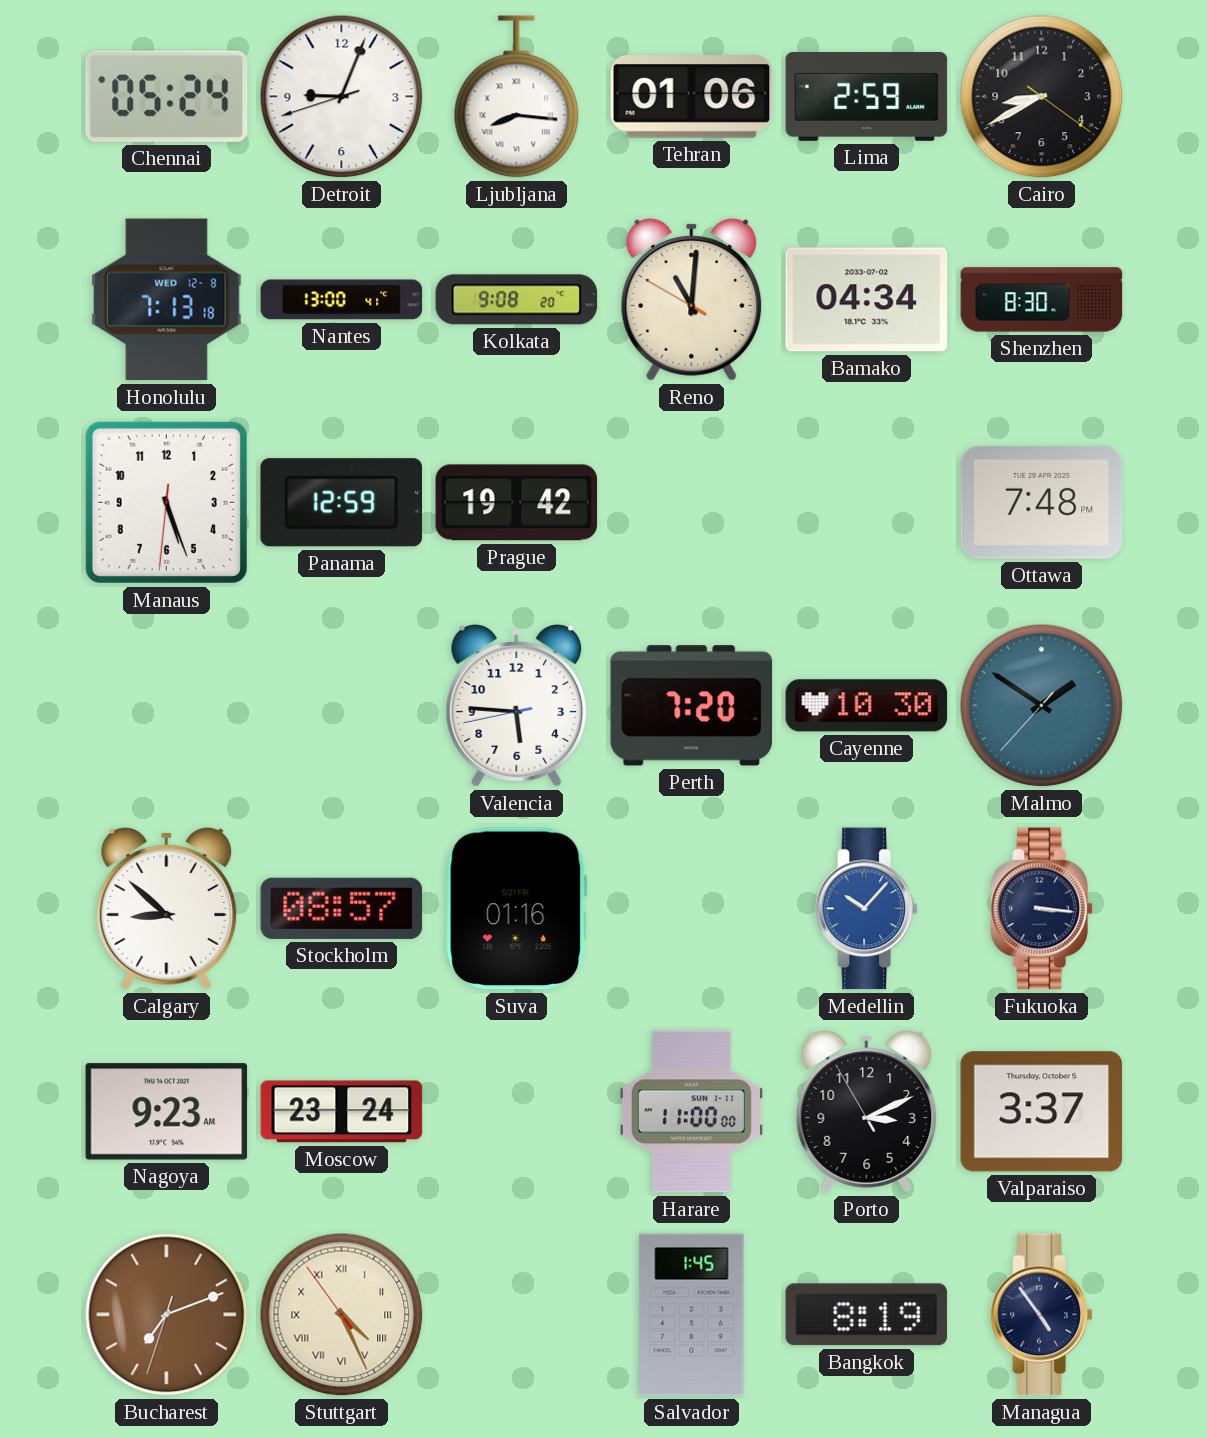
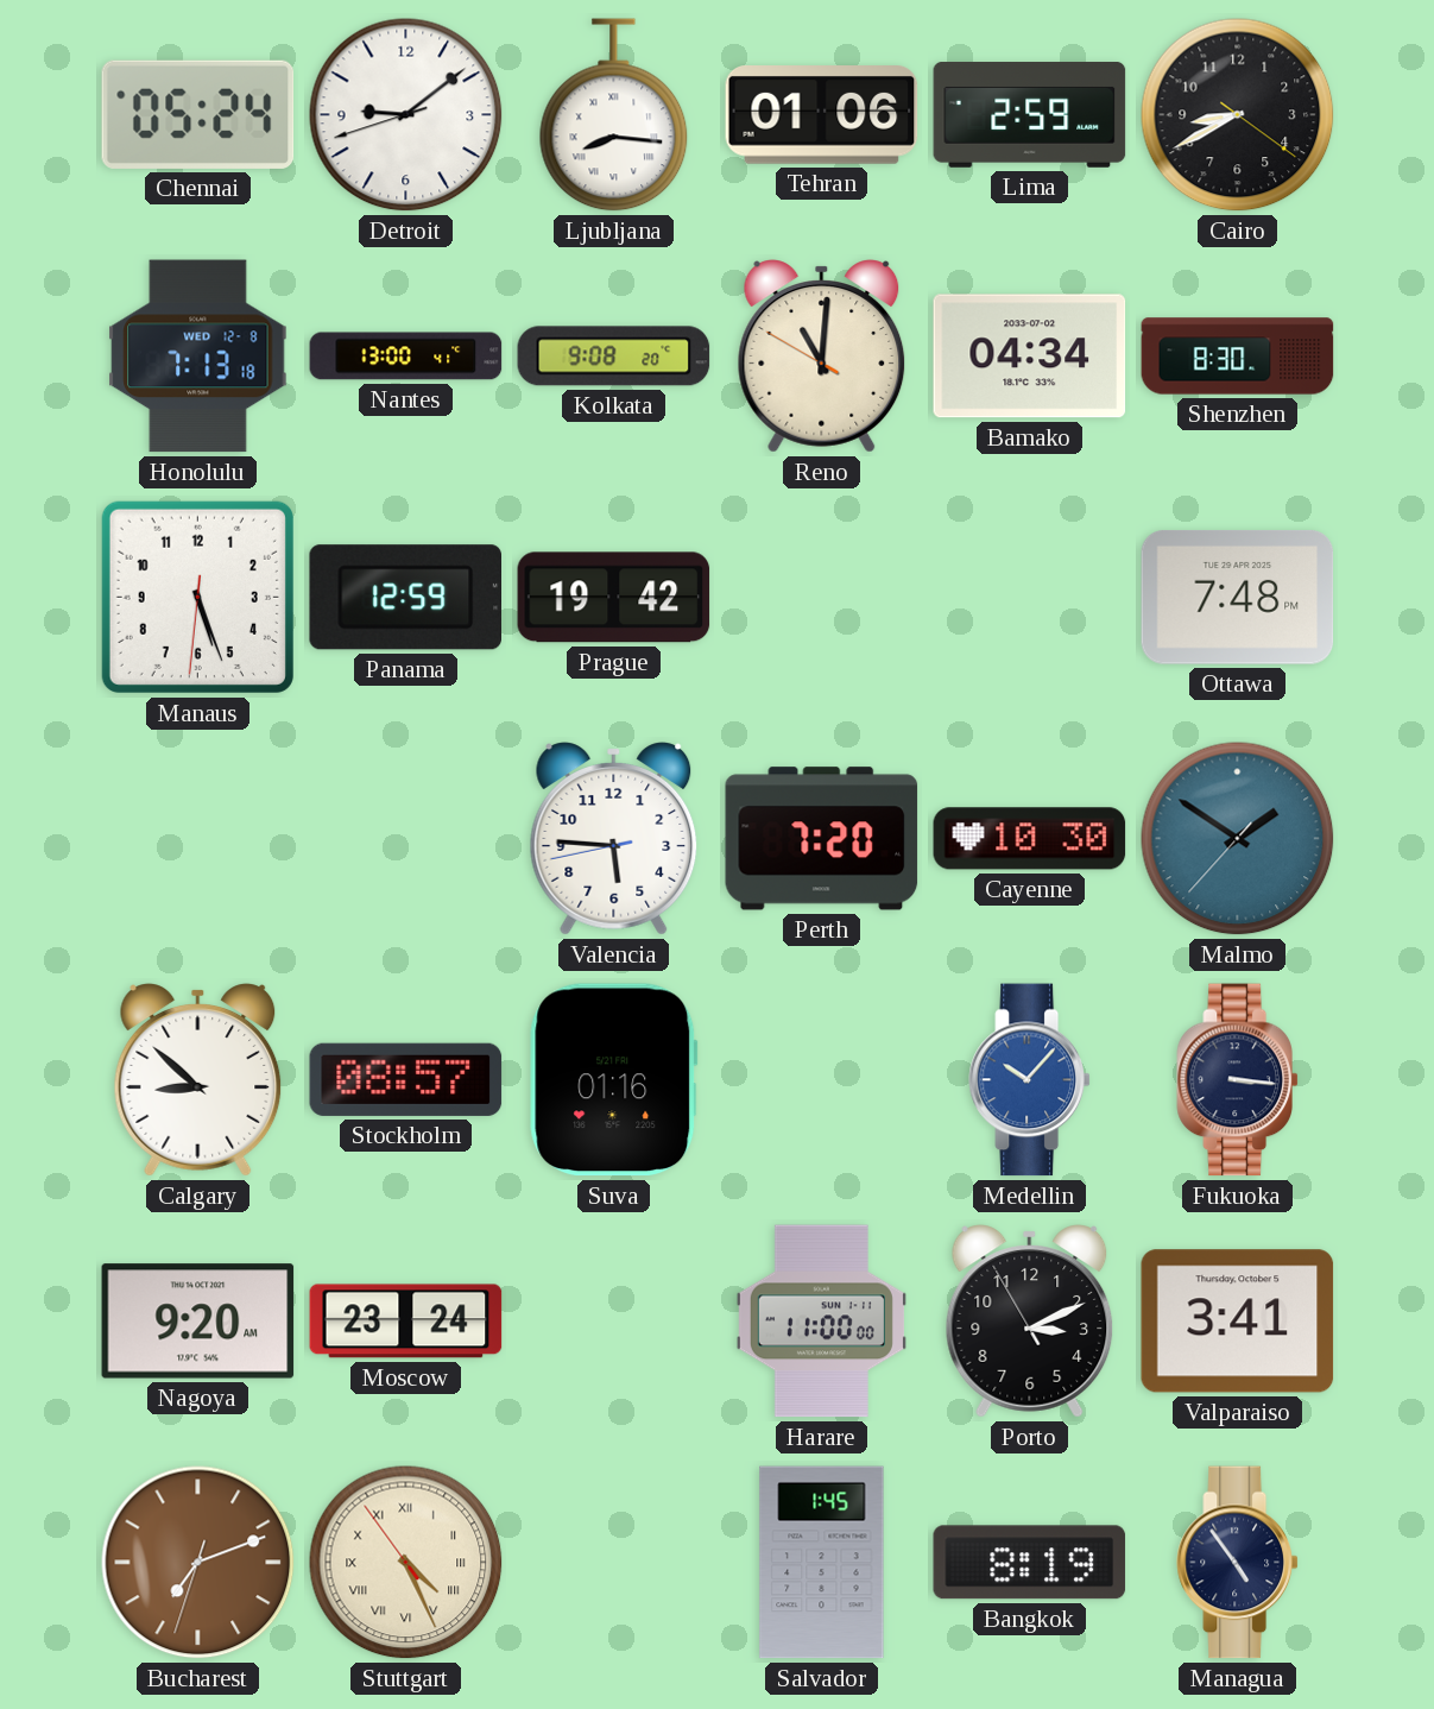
Detroit: 9:03 -> 9:08 (406, 115)
Nagoya: 9:23 -> 9:20 (198, 1322)
Valparaiso: 3:37 -> 3:41 (1238, 1322)
